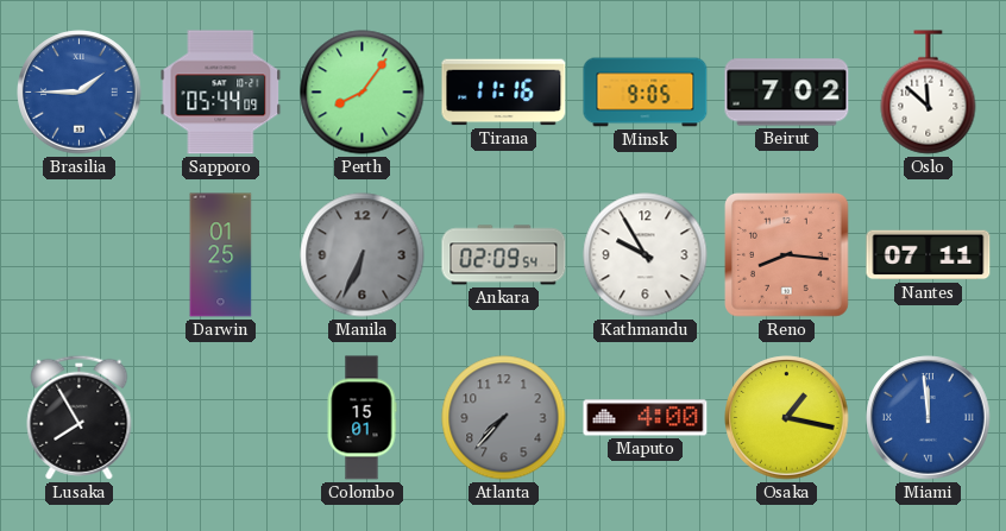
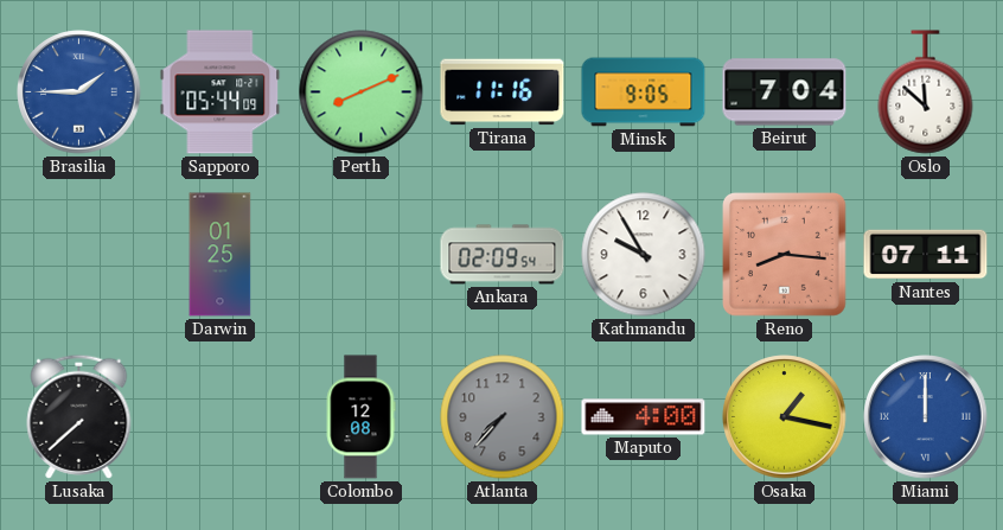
Perth: 8:06 -> 8:11 (362, 92)
Beirut: 7:02 -> 7:04 (785, 92)
Manila: 6:34 -> none (363, 255)
Lusaka: 7:55 -> 7:38 (79, 416)
Colombo: 15:01 -> 12:08 (360, 417)
Miami: 11:59 -> 12:00 (926, 417)
